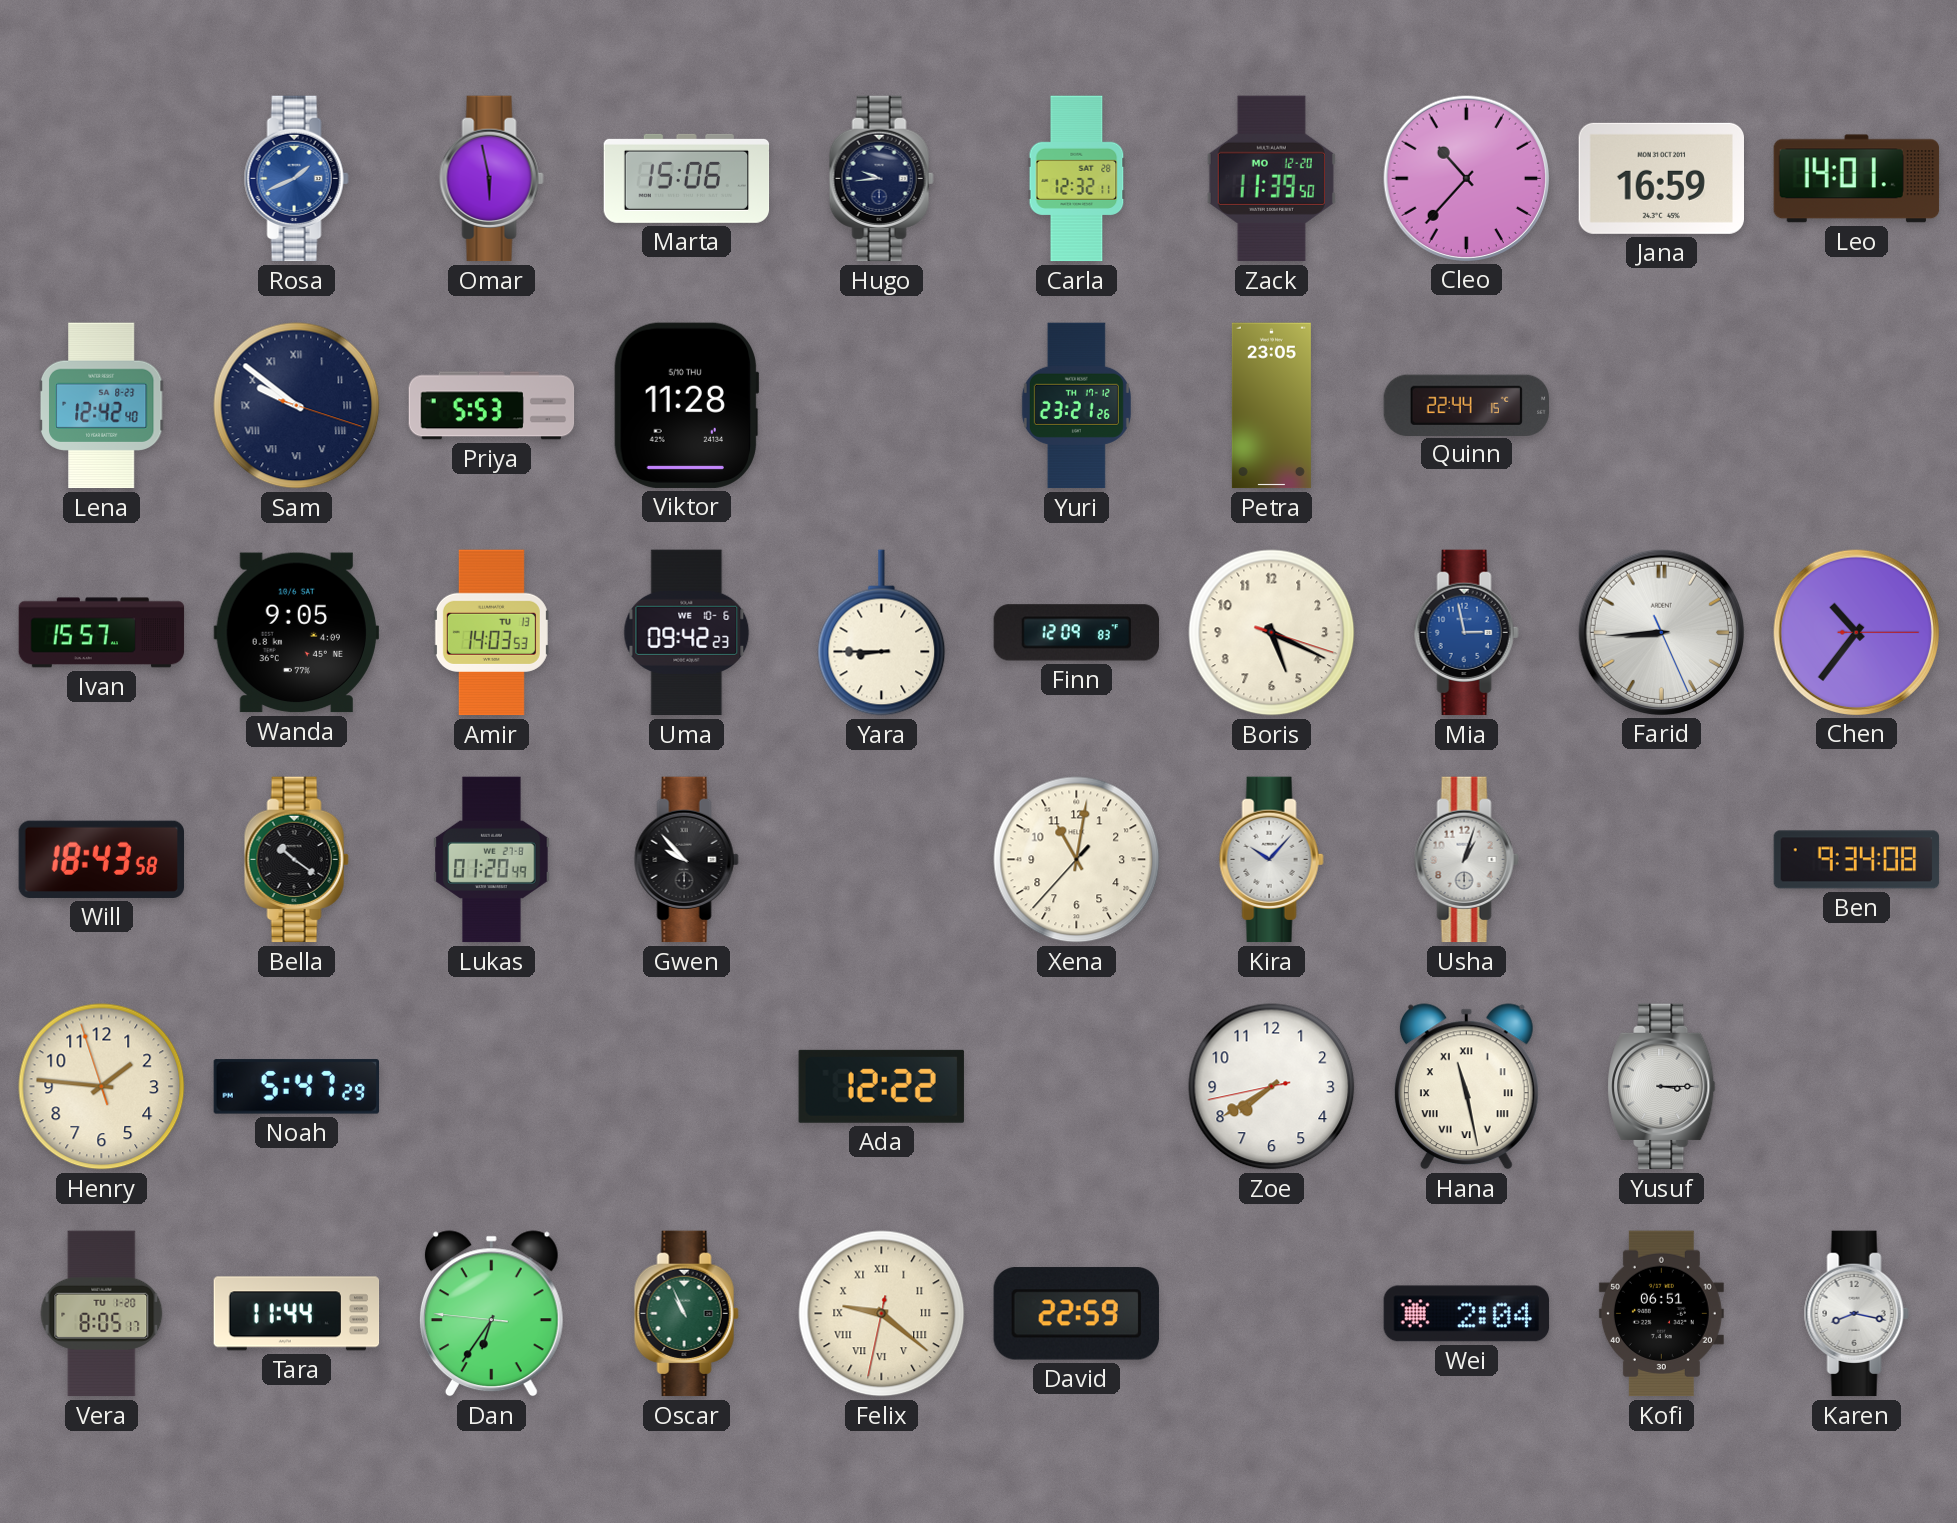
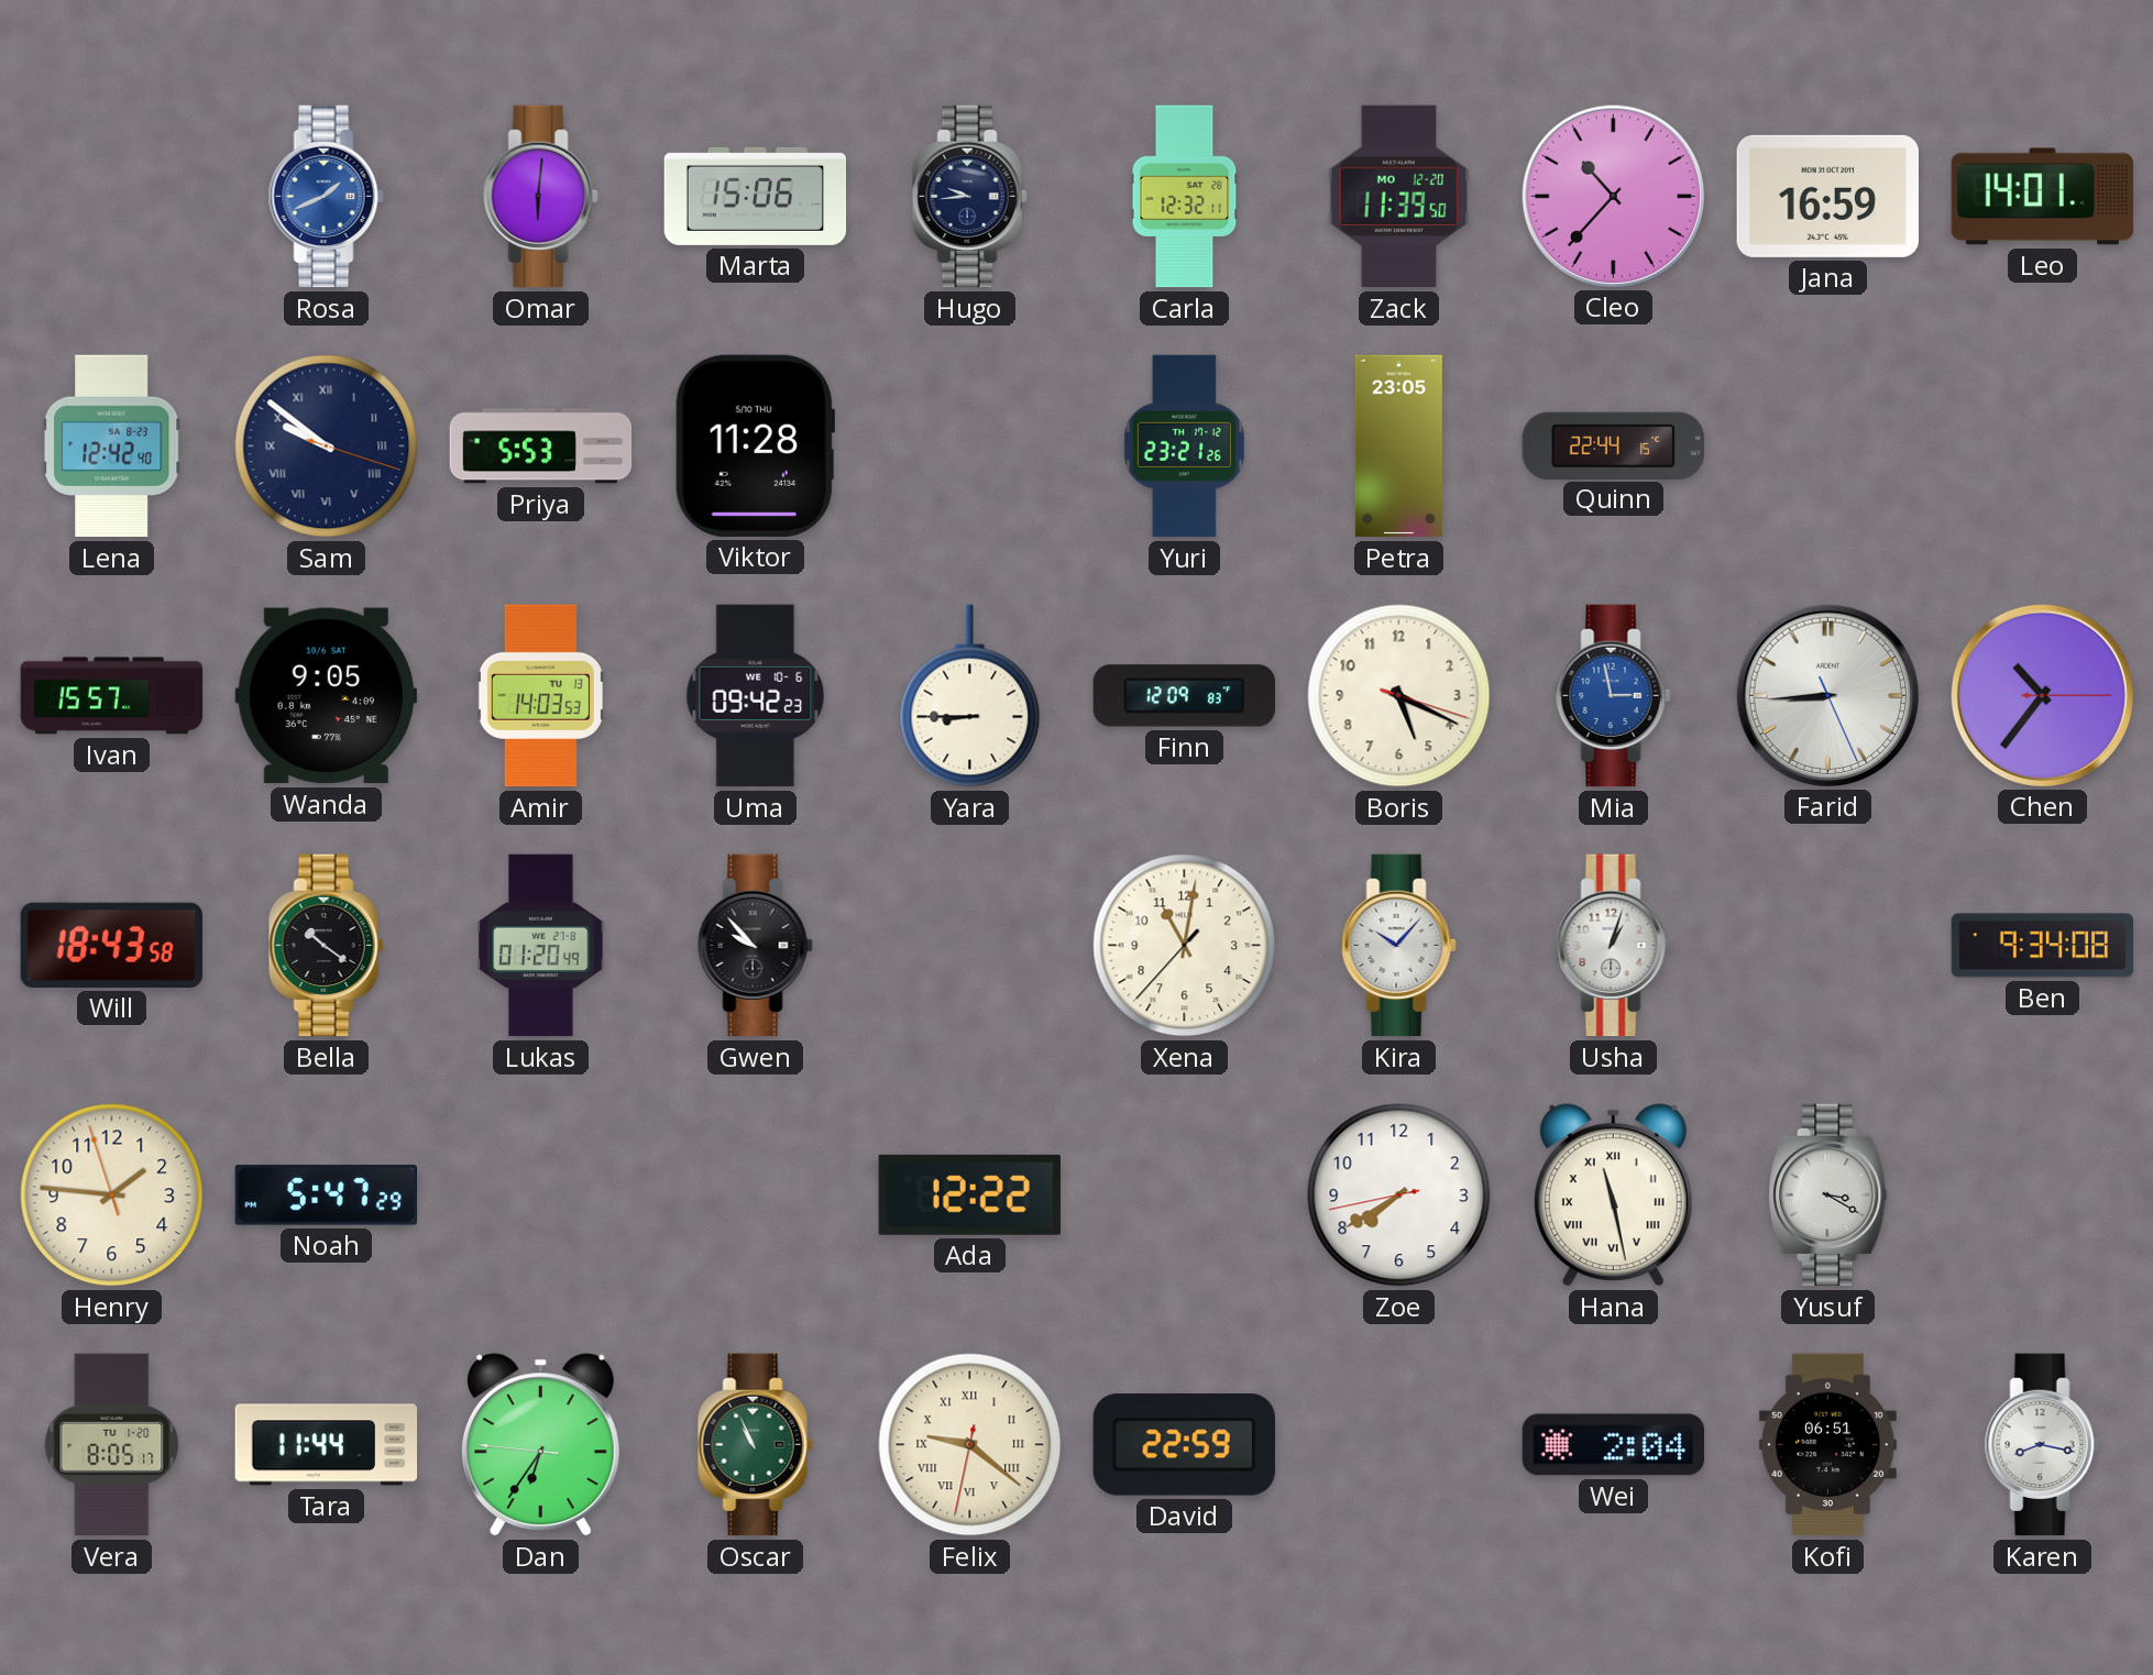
Omar: 5:58 -> 6:01 (540, 197)
Yusuf: 3:15 -> 3:20 (1828, 1195)
